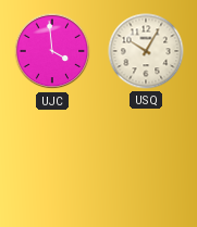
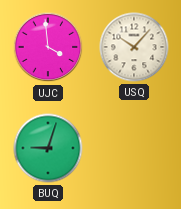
USQ: 10:05 -> 10:07 (134, 47)
BUQ: none -> 9:03 (48, 148)
